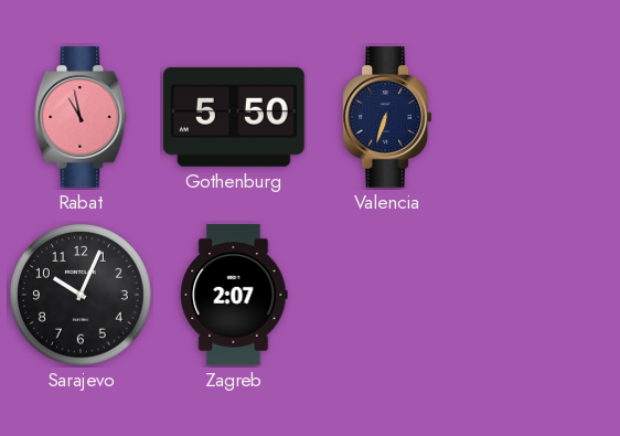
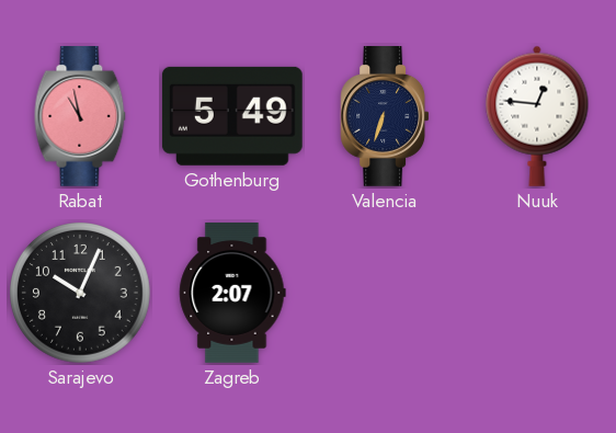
Gothenburg: 5:50 -> 5:49 (232, 116)
Nuuk: none -> 12:46 (537, 116)
